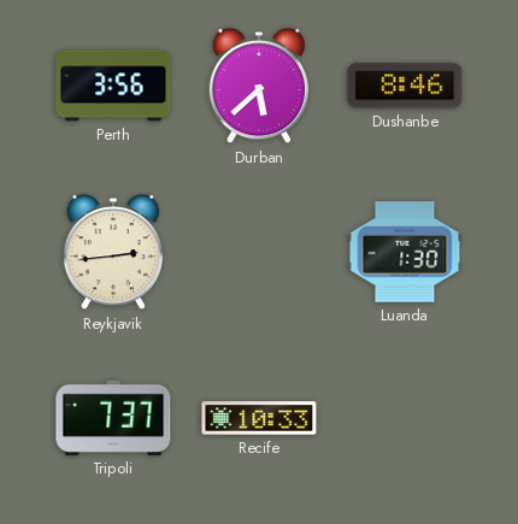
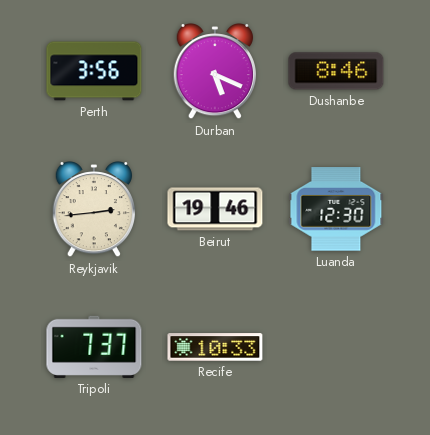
Durban: 5:38 -> 5:19 (214, 72)
Beirut: none -> 19:46 (215, 209)
Luanda: 1:30 -> 12:30 (336, 209)
